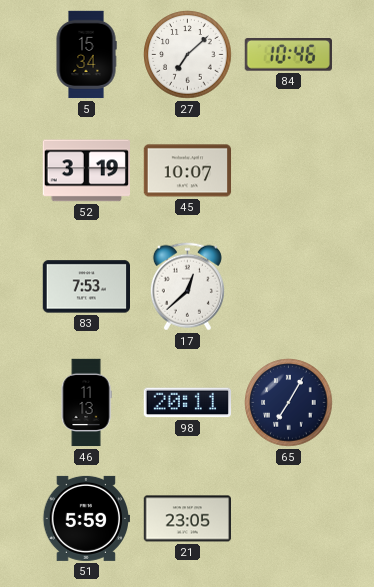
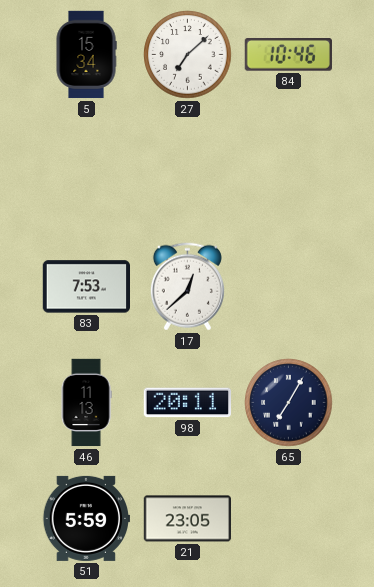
52: 3:19 -> none (86, 171)
45: 10:07 -> none (188, 171)
